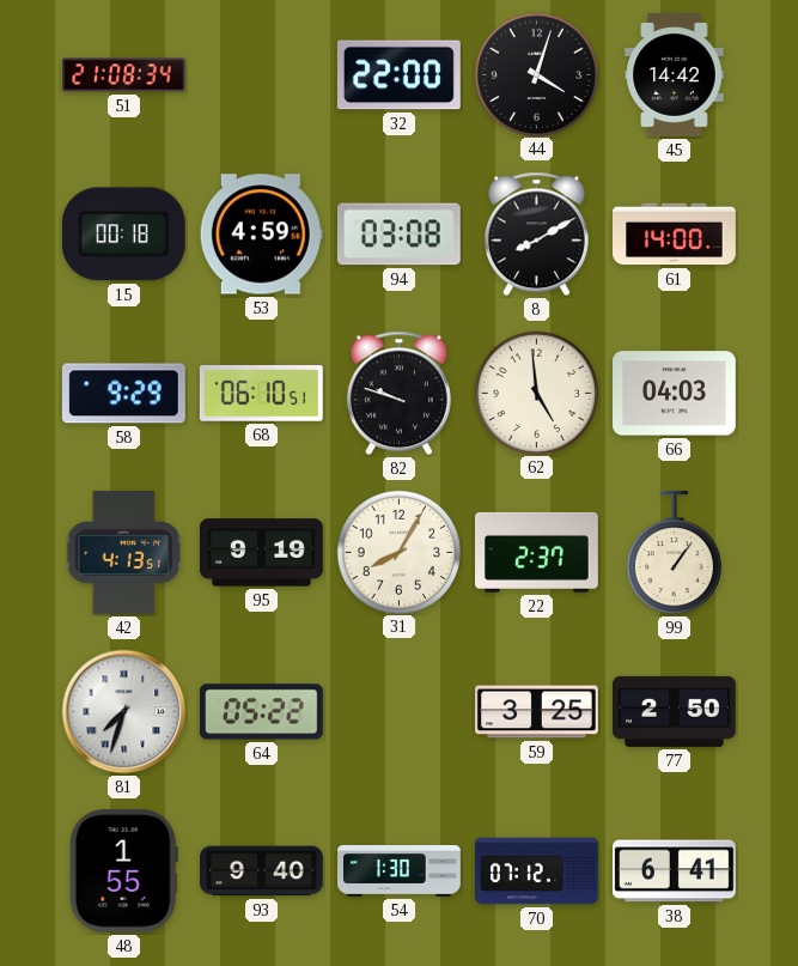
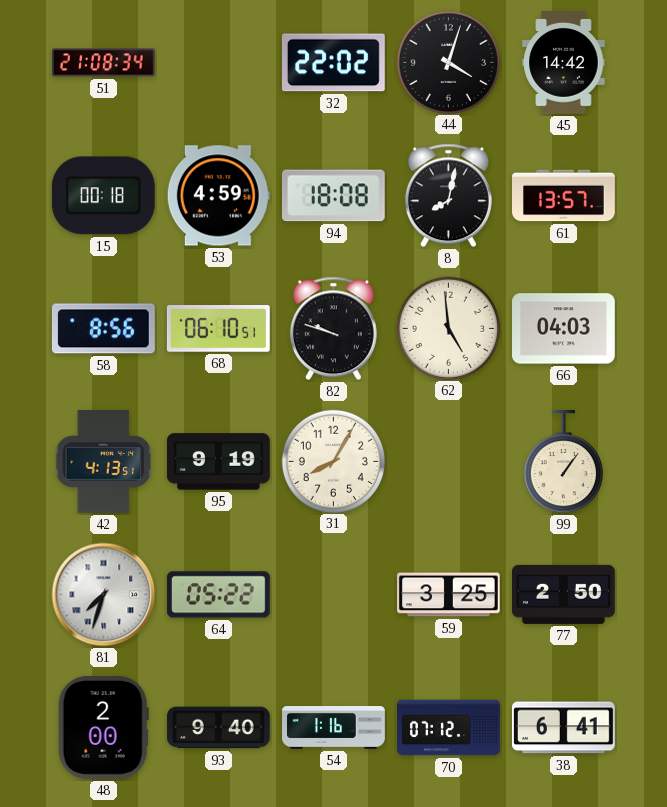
32: 22:00 -> 22:02 (333, 63)
94: 03:08 -> 18:08 (333, 196)
8: 8:10 -> 8:02 (448, 196)
61: 14:00 -> 13:57 (564, 196)
58: 9:29 -> 8:56 (103, 329)
22: 2:37 -> none (537, 552)
48: 1:55 -> 2:00 (103, 727)
54: 1:30 -> 1:16 (334, 728)
